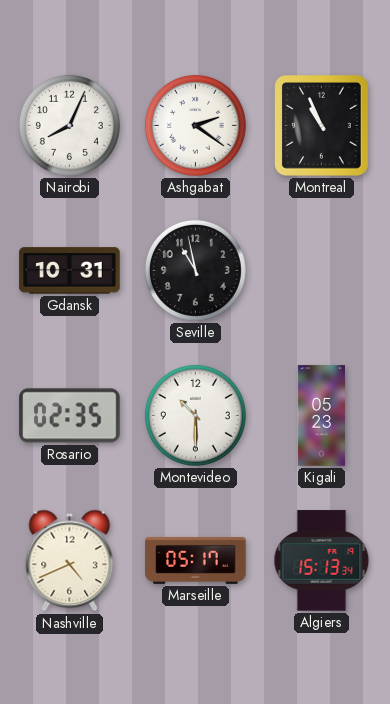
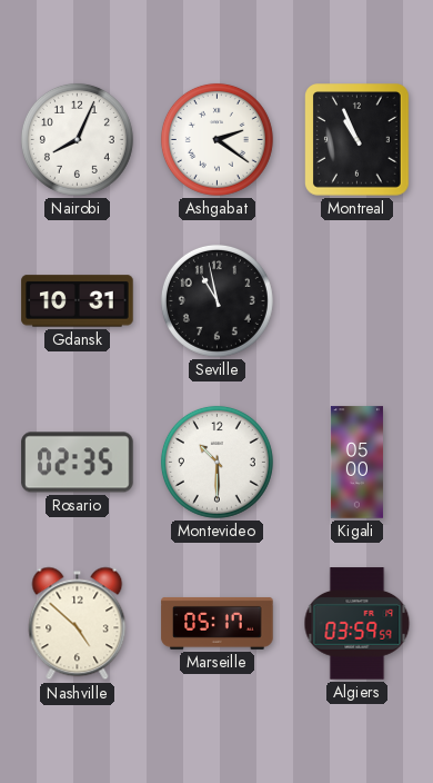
Kigali: 05:23 -> 05:00 (356, 463)
Nashville: 4:41 -> 4:52 (78, 624)
Algiers: 15:13 -> 03:59 (358, 624)
